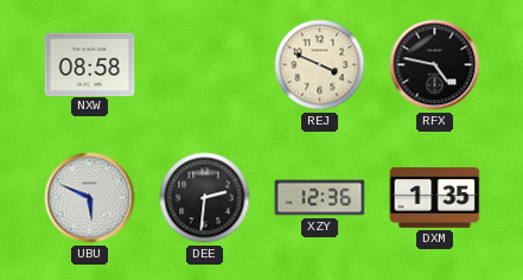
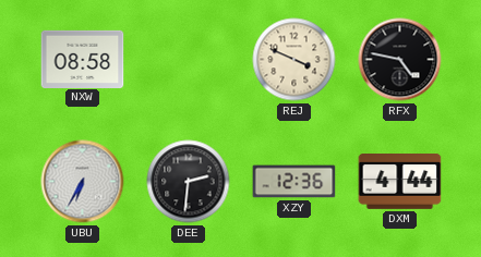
UBU: 5:49 -> 6:35 (83, 182)
DXM: 1:35 -> 4:44 (400, 182)
